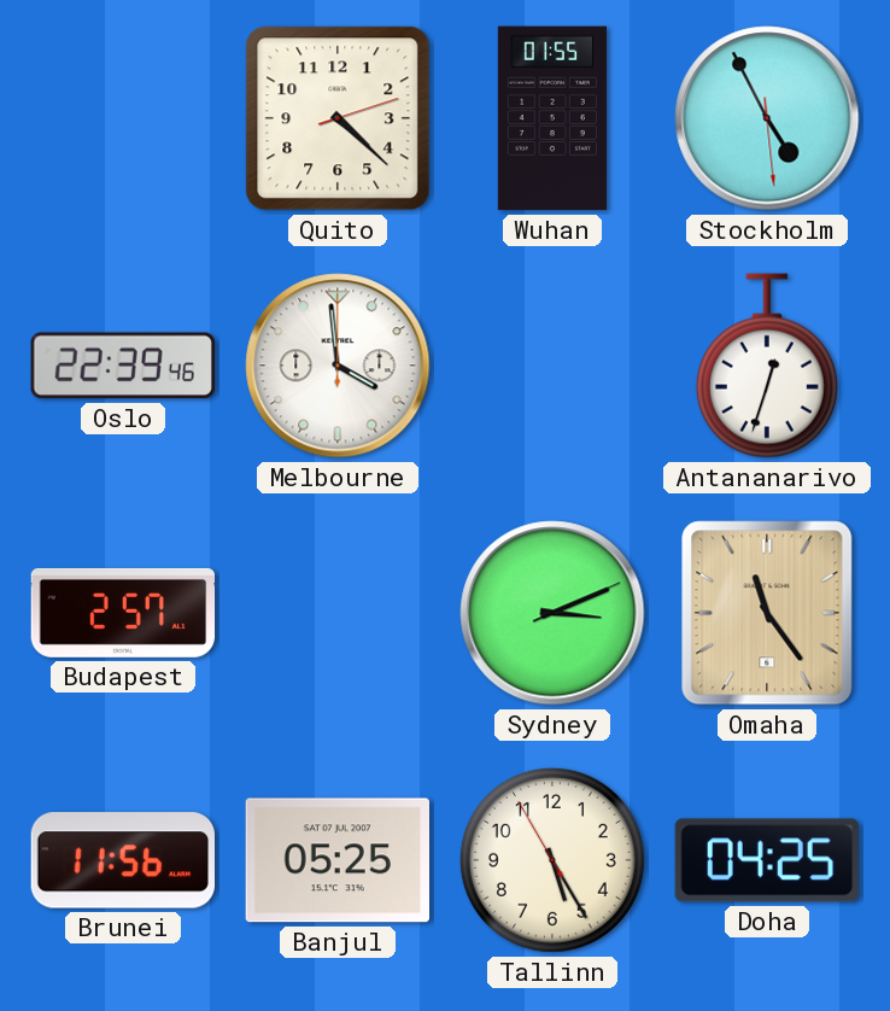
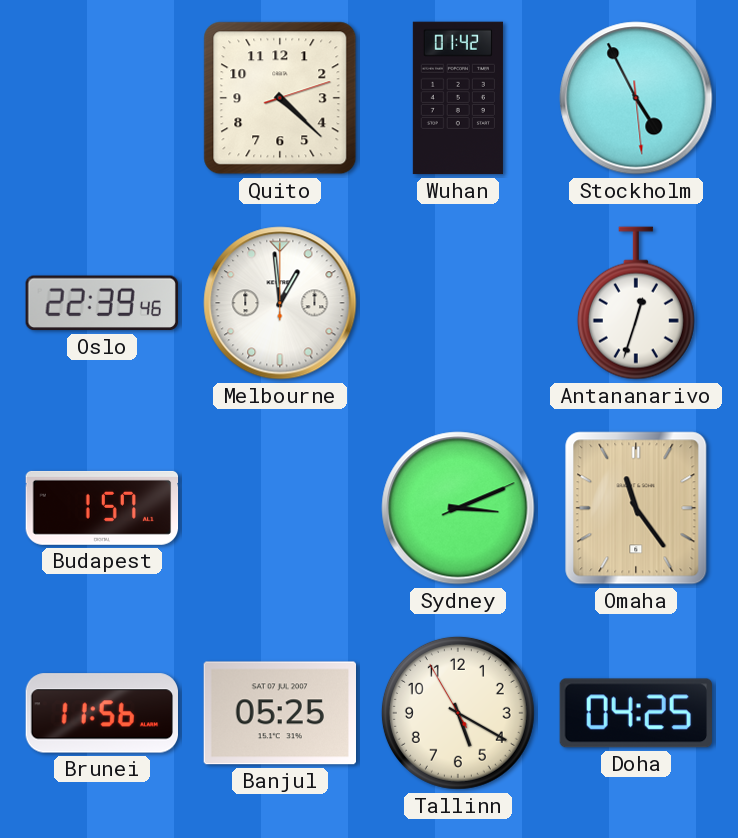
Wuhan: 01:55 -> 01:42 (458, 98)
Melbourne: 3:59 -> 12:59 (280, 303)
Budapest: 2:57 -> 1:57 (102, 508)
Tallinn: 5:24 -> 5:19 (458, 713)
